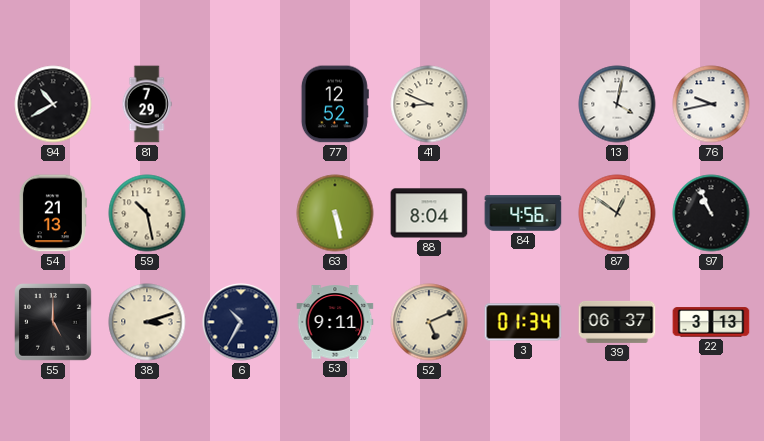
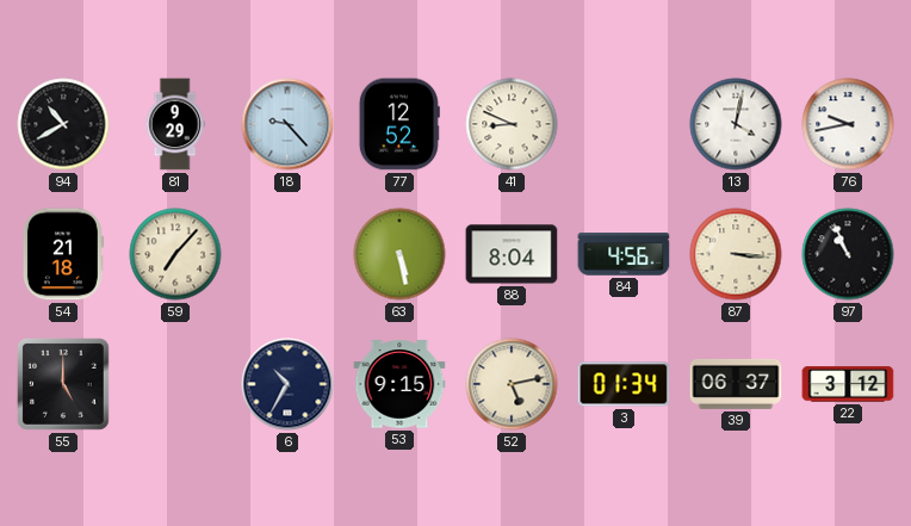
81: 7:29 -> 9:29 (175, 124)
18: none -> 9:23 (287, 124)
54: 21:13 -> 21:18 (63, 254)
59: 10:28 -> 7:07 (175, 254)
87: 12:51 -> 3:16 (736, 254)
38: 3:12 -> none (147, 322)
53: 9:11 -> 9:15 (399, 384)
52: 5:11 -> 5:13 (512, 384)
22: 3:13 -> 3:12 (848, 384)
